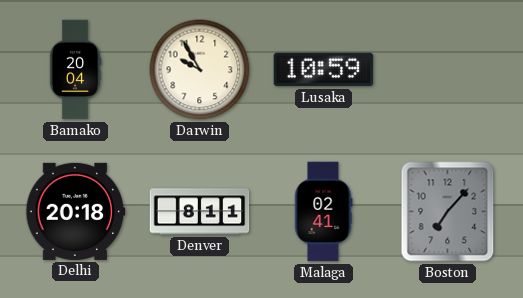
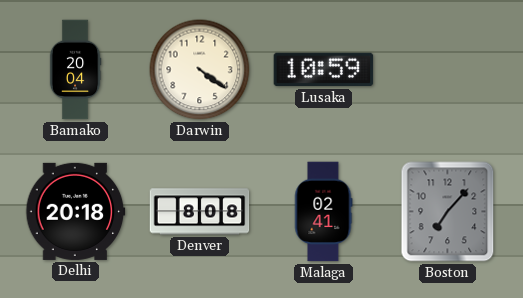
Darwin: 9:55 -> 4:21 (200, 70)
Denver: 8:11 -> 8:08 (200, 212)
